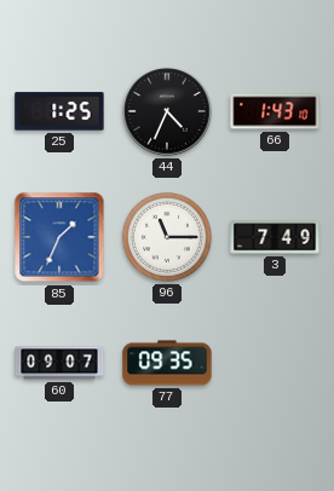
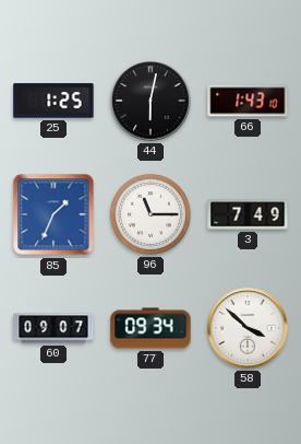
44: 4:34 -> 6:02 (150, 101)
77: 09:35 -> 09:34 (150, 328)
58: none -> 3:52 (248, 328)
